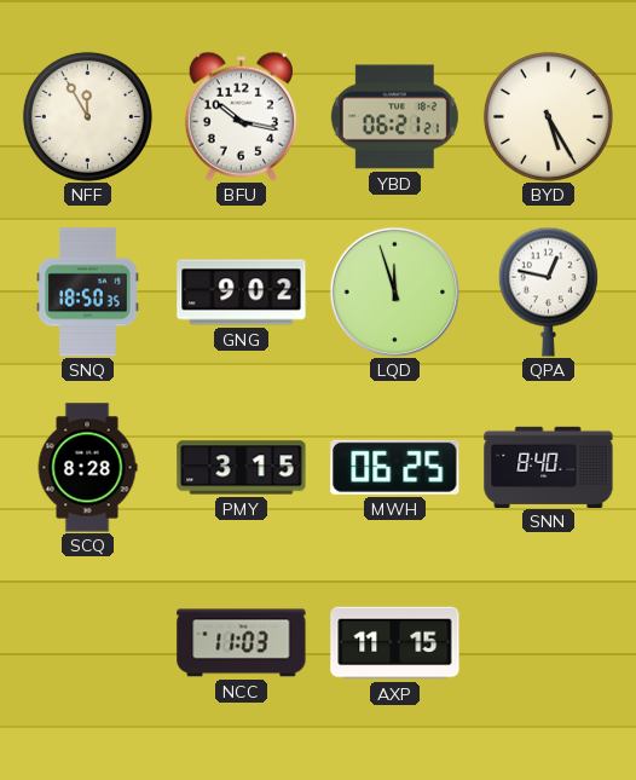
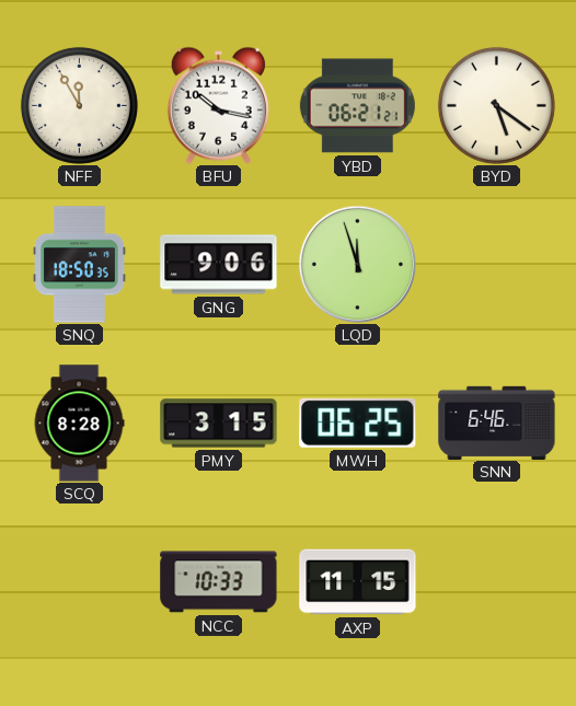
BYD: 5:25 -> 5:21 (496, 105)
GNG: 9:02 -> 9:06 (219, 265)
QPA: 12:47 -> none (548, 291)
SNN: 8:40 -> 6:46 (497, 423)
NCC: 11:03 -> 10:33 (219, 582)
